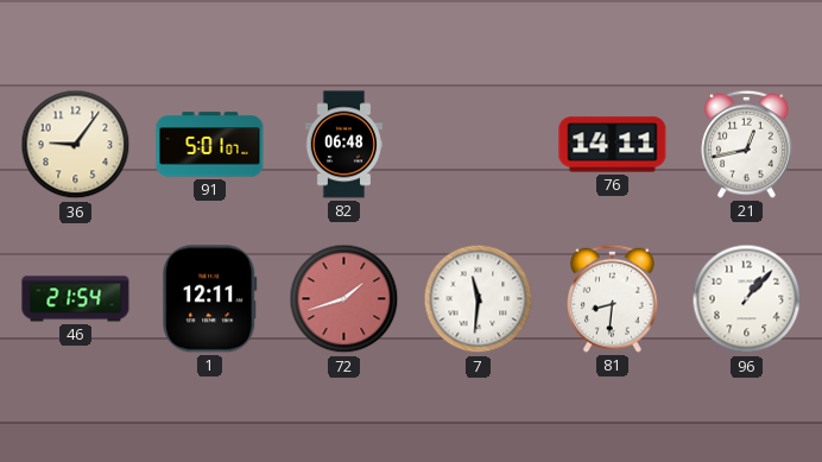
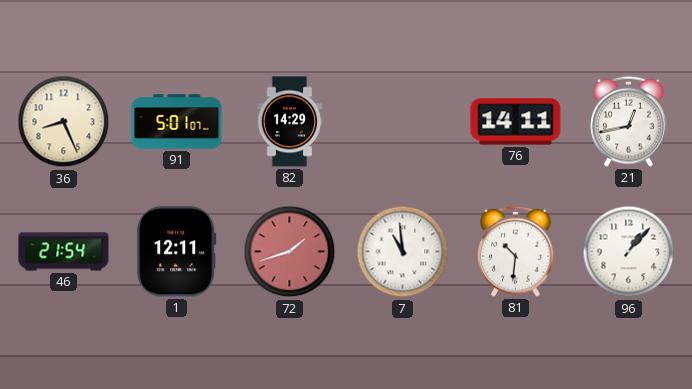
36: 9:06 -> 8:26 (64, 122)
82: 06:48 -> 14:29 (290, 122)
7: 11:31 -> 10:59 (403, 252)
81: 8:31 -> 10:31 (516, 251)
